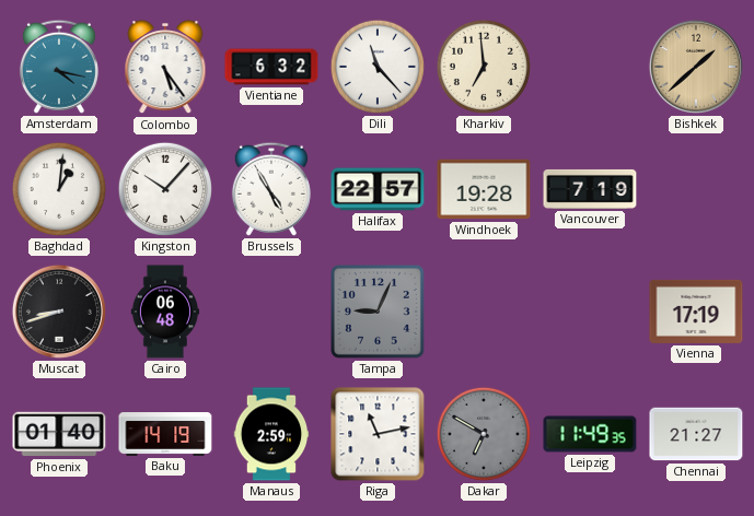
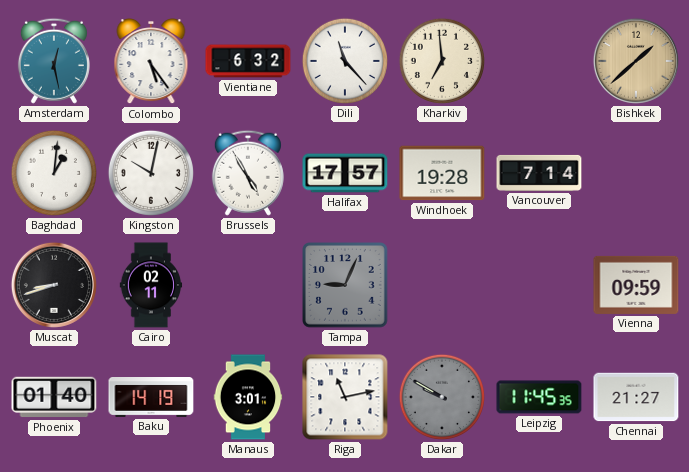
Amsterdam: 4:17 -> 12:28 (54, 61)
Kingston: 10:07 -> 10:02 (151, 173)
Halifax: 22:57 -> 17:57 (345, 173)
Vancouver: 7:19 -> 7:14 (539, 173)
Cairo: 06:48 -> 02:11 (151, 285)
Vienna: 17:19 -> 09:59 (636, 285)
Manaus: 2:59 -> 3:01 (248, 397)
Dakar: 6:50 -> 9:50 (442, 397)
Leipzig: 11:49 -> 11:45 (539, 397)
